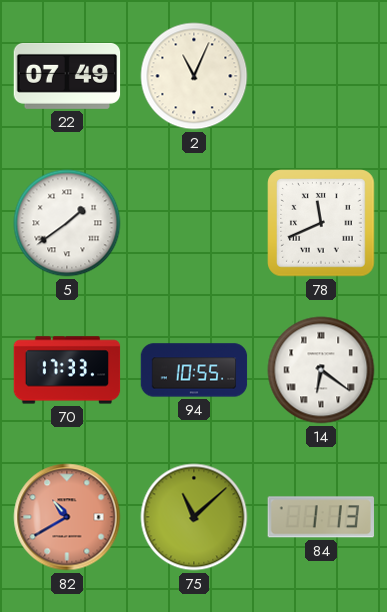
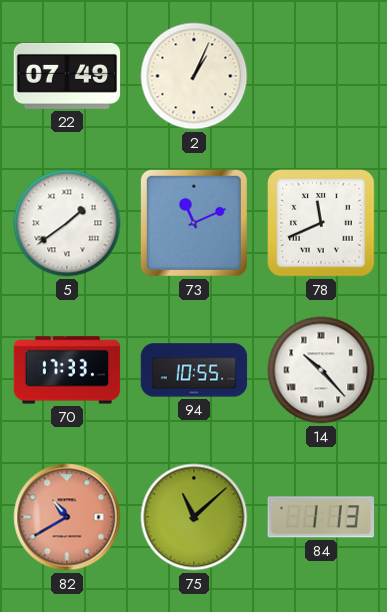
2: 11:04 -> 1:04 (194, 76)
73: none -> 11:11 (194, 223)
14: 6:21 -> 10:23 (321, 370)
